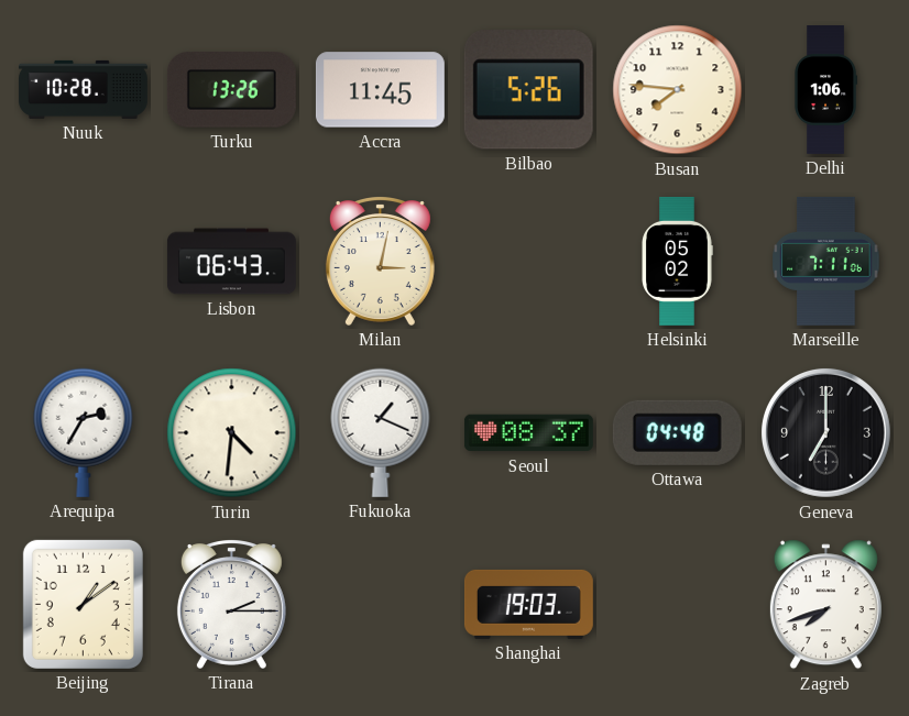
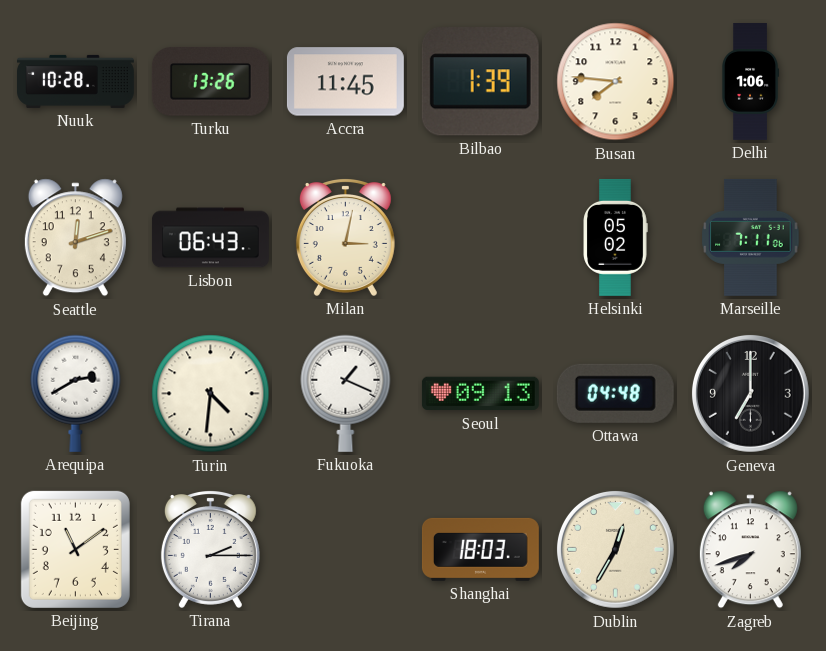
Bilbao: 5:26 -> 1:39 (480, 82)
Seattle: none -> 12:12 (75, 238)
Arequipa: 2:35 -> 2:40 (76, 393)
Seoul: 08:37 -> 09:13 (480, 394)
Beijing: 1:09 -> 11:09 (75, 549)
Shanghai: 19:03 -> 18:03 (480, 549)
Dublin: none -> 12:35 (616, 550)
